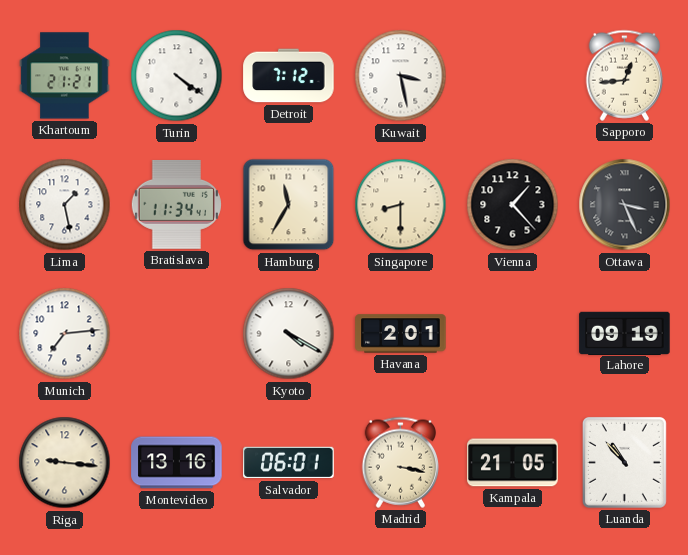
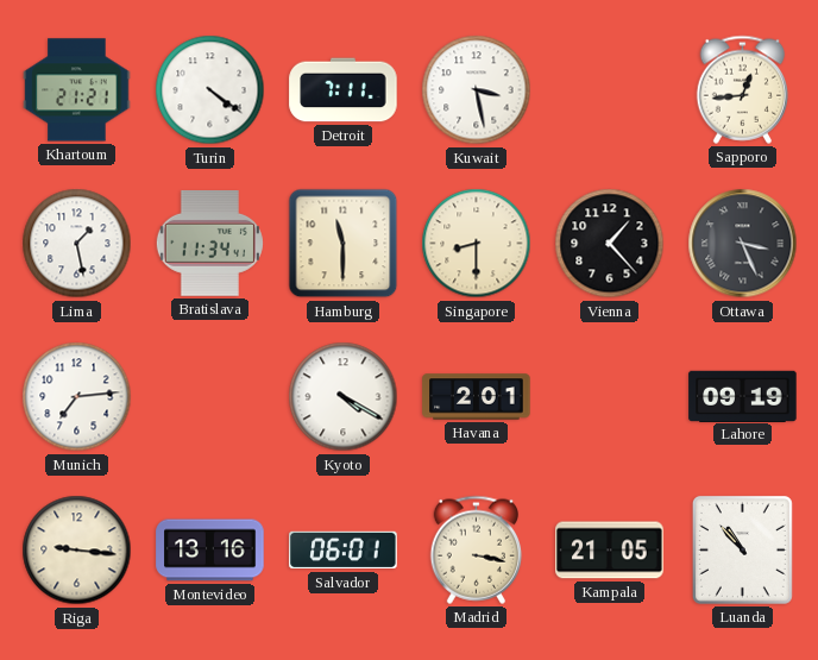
Detroit: 7:12 -> 7:11 (344, 90)
Hamburg: 11:35 -> 11:30 (344, 244)
